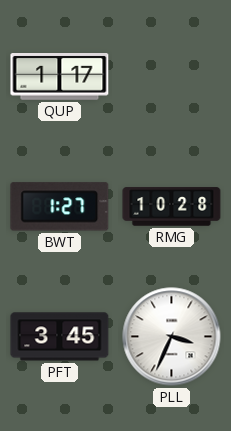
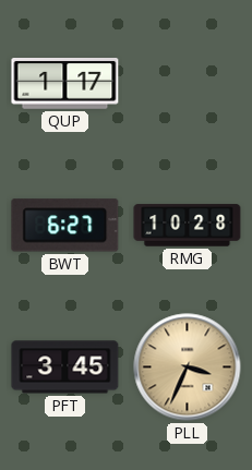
BWT: 1:27 -> 6:27 (65, 226)
PLL dial: white -> champagne (188, 367)
